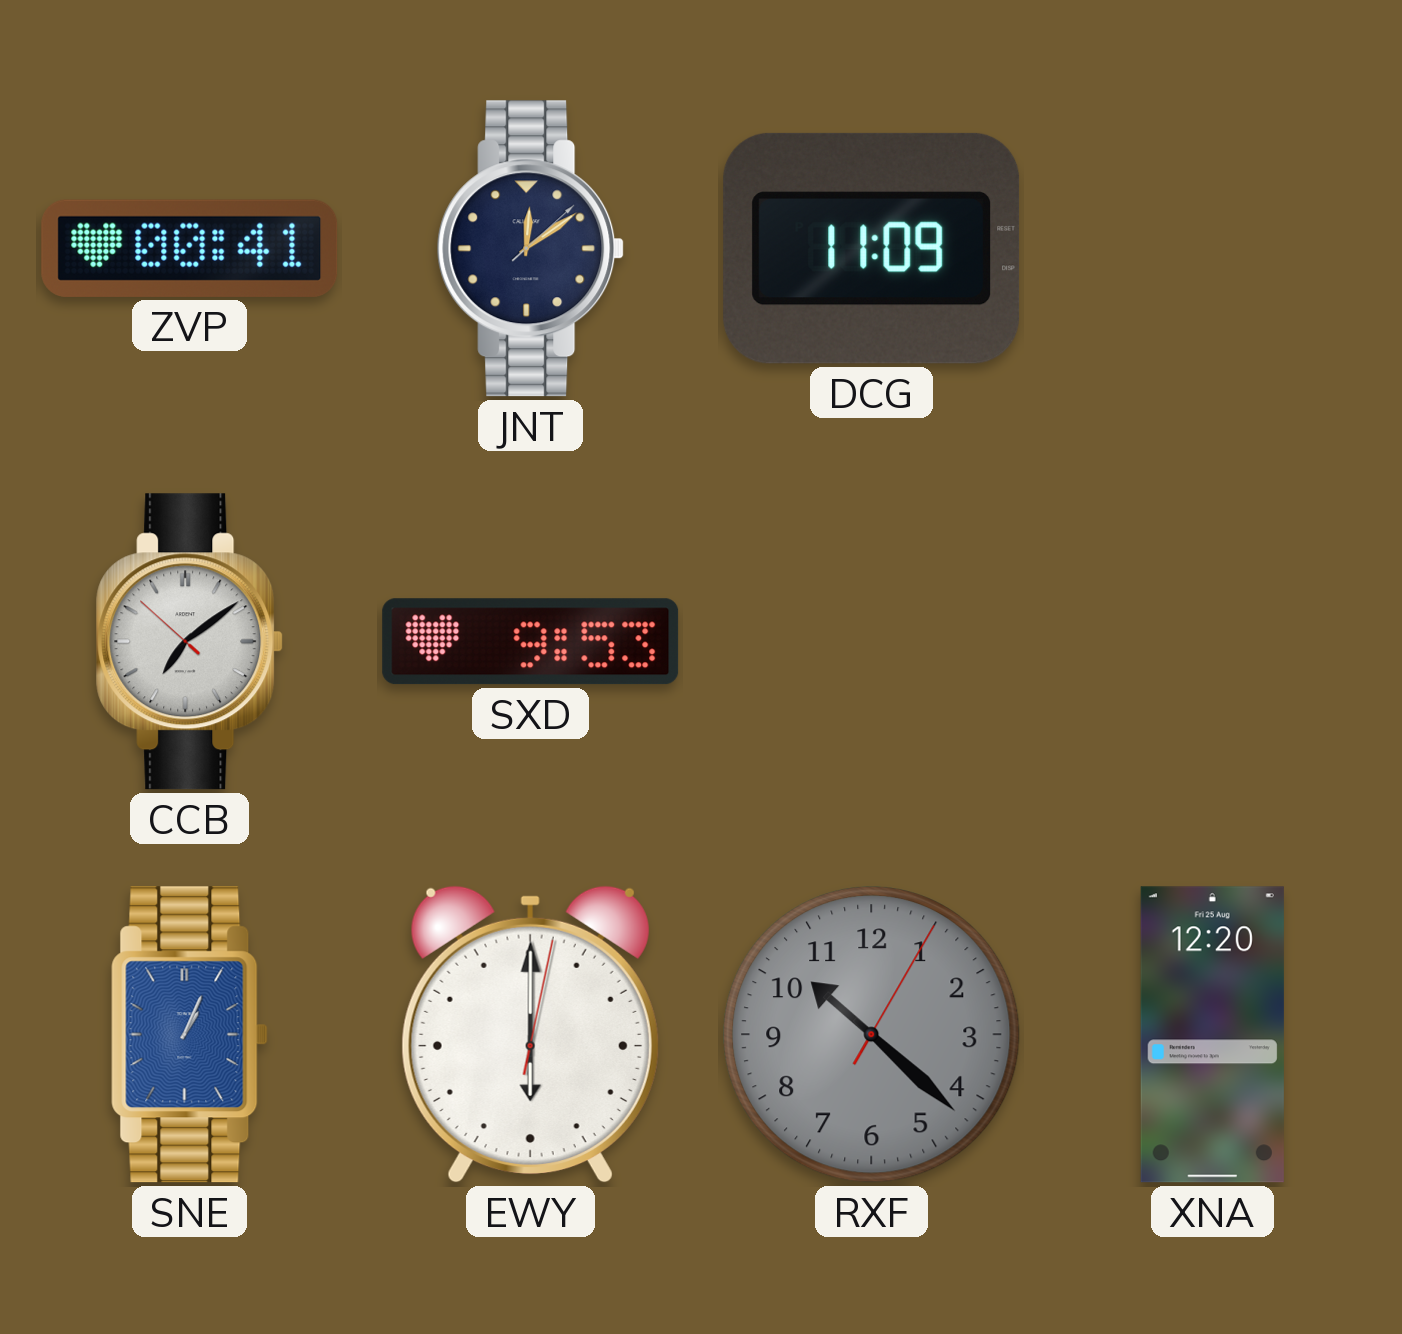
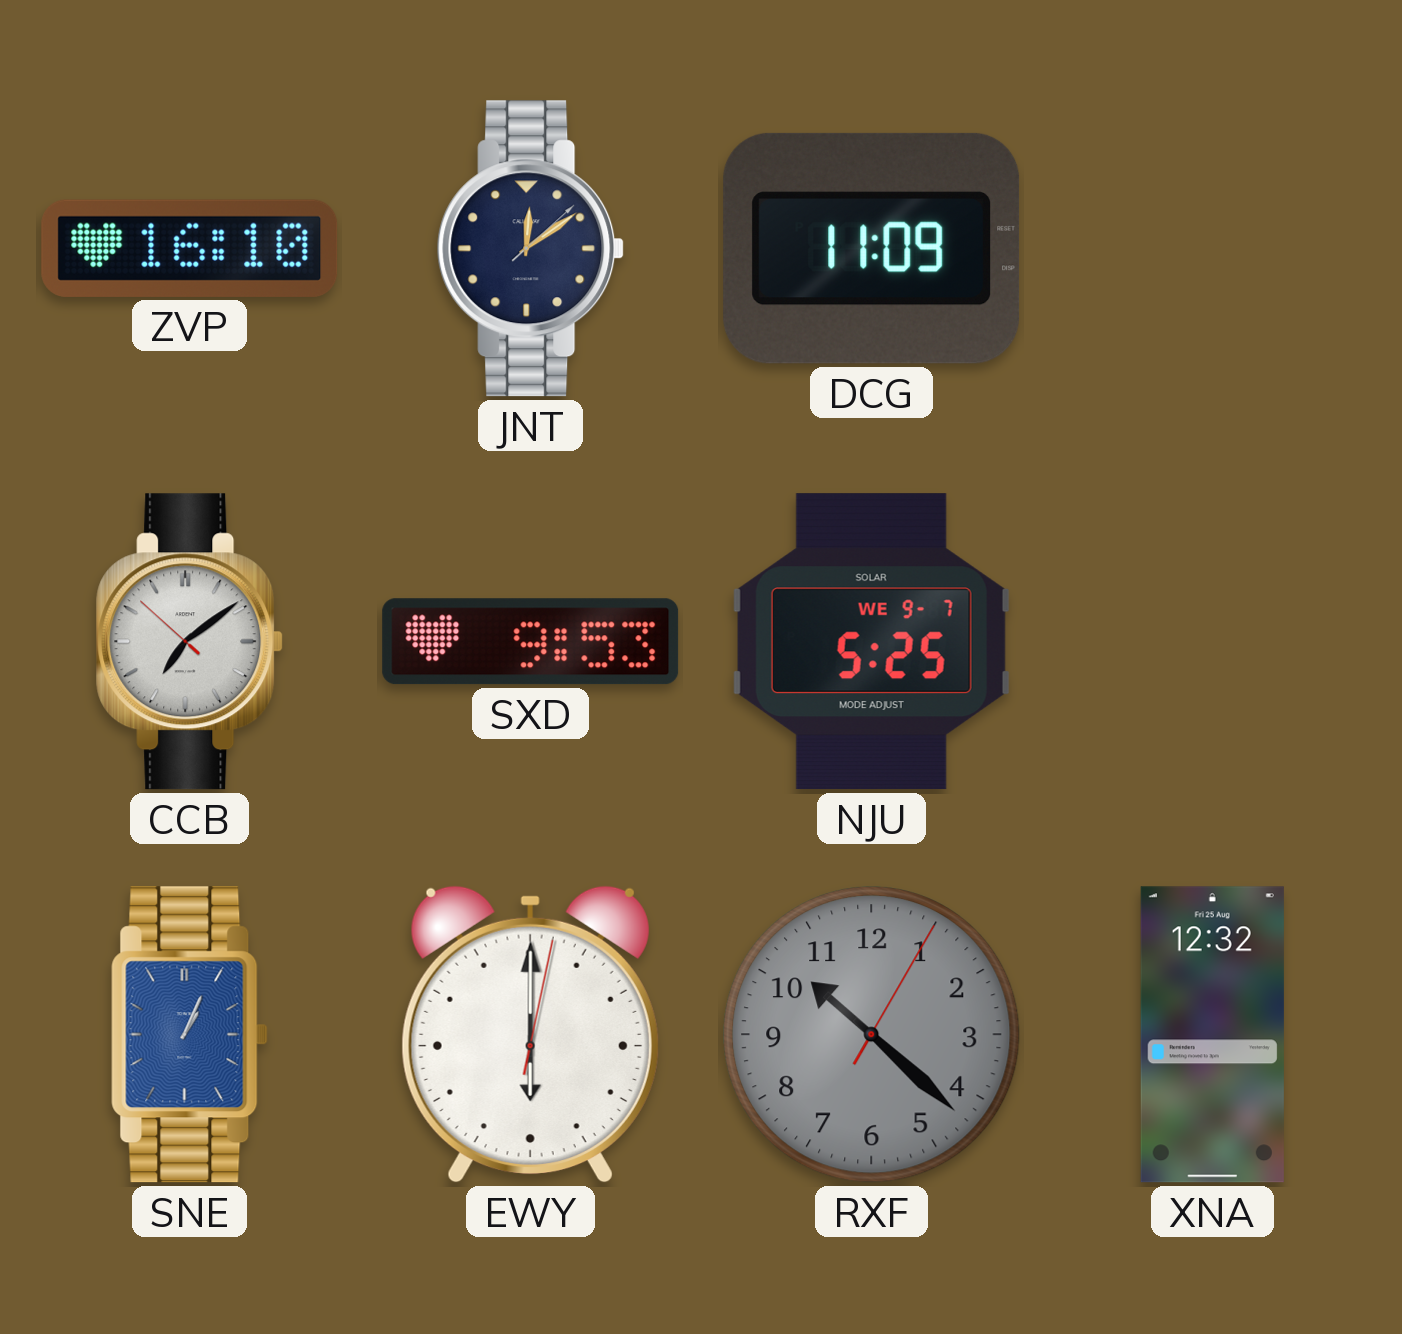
ZVP: 00:41 -> 16:10 (190, 248)
NJU: none -> 5:25 (871, 642)
XNA: 12:20 -> 12:32 (1212, 1035)
